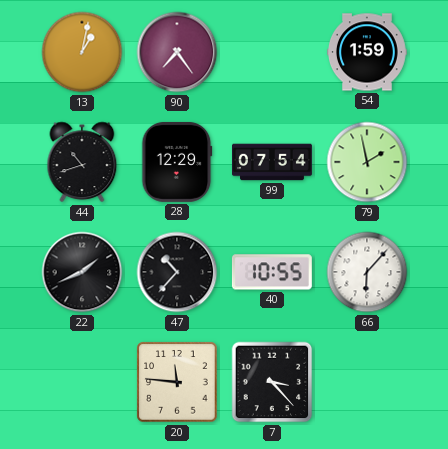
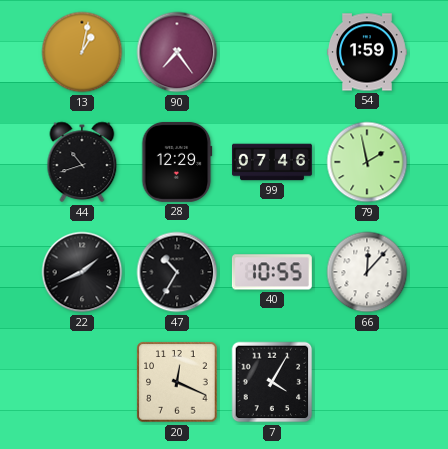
99: 07:54 -> 07:46 (273, 162)
47: 10:37 -> 10:35 (177, 272)
66: 6:07 -> 12:07 (367, 272)
20: 11:46 -> 12:19 (177, 382)
7: 3:23 -> 4:05 (272, 382)
